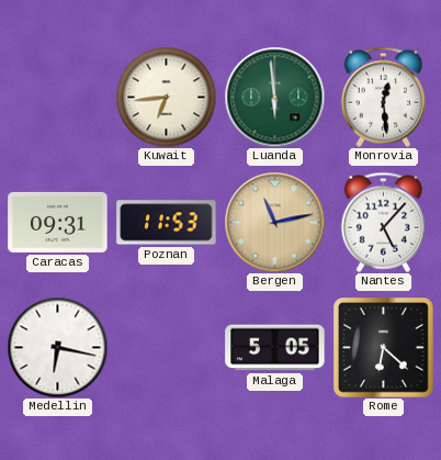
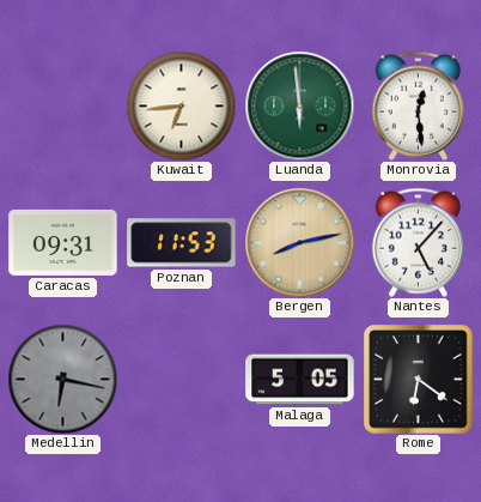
Bergen: 11:13 -> 8:13 (299, 242)
Medellin dial: white -> grey (62, 379)
Rome: 6:22 -> 6:21 (419, 380)
